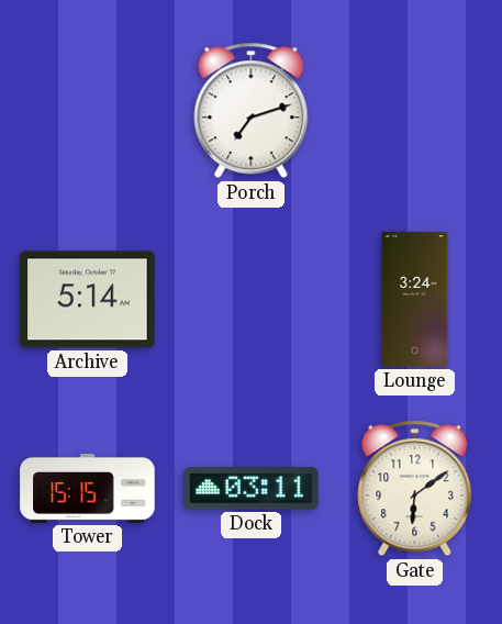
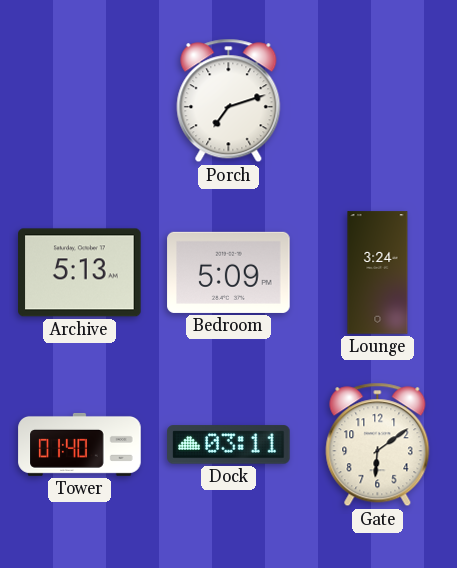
Archive: 5:14 -> 5:13 (80, 273)
Bedroom: none -> 5:09 (229, 272)
Tower: 15:15 -> 01:40 (80, 444)
